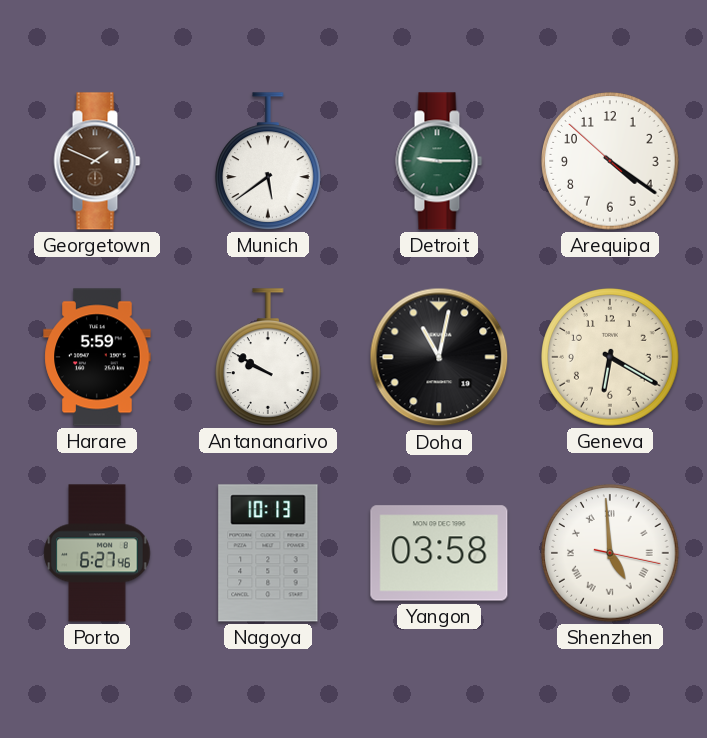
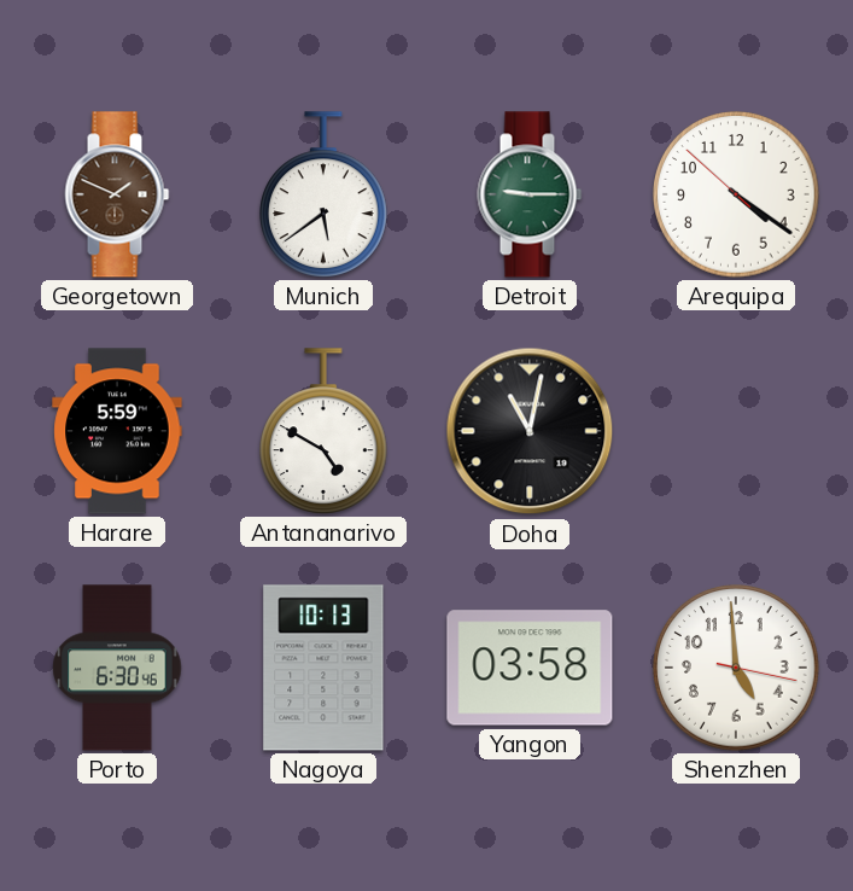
Antananarivo: 9:50 -> 4:50 (325, 431)
Geneva: 6:20 -> none (610, 357)
Porto: 6:27 -> 6:30 (117, 668)
Shenzhen numerals: Roman -> Arabic (736, 668)
